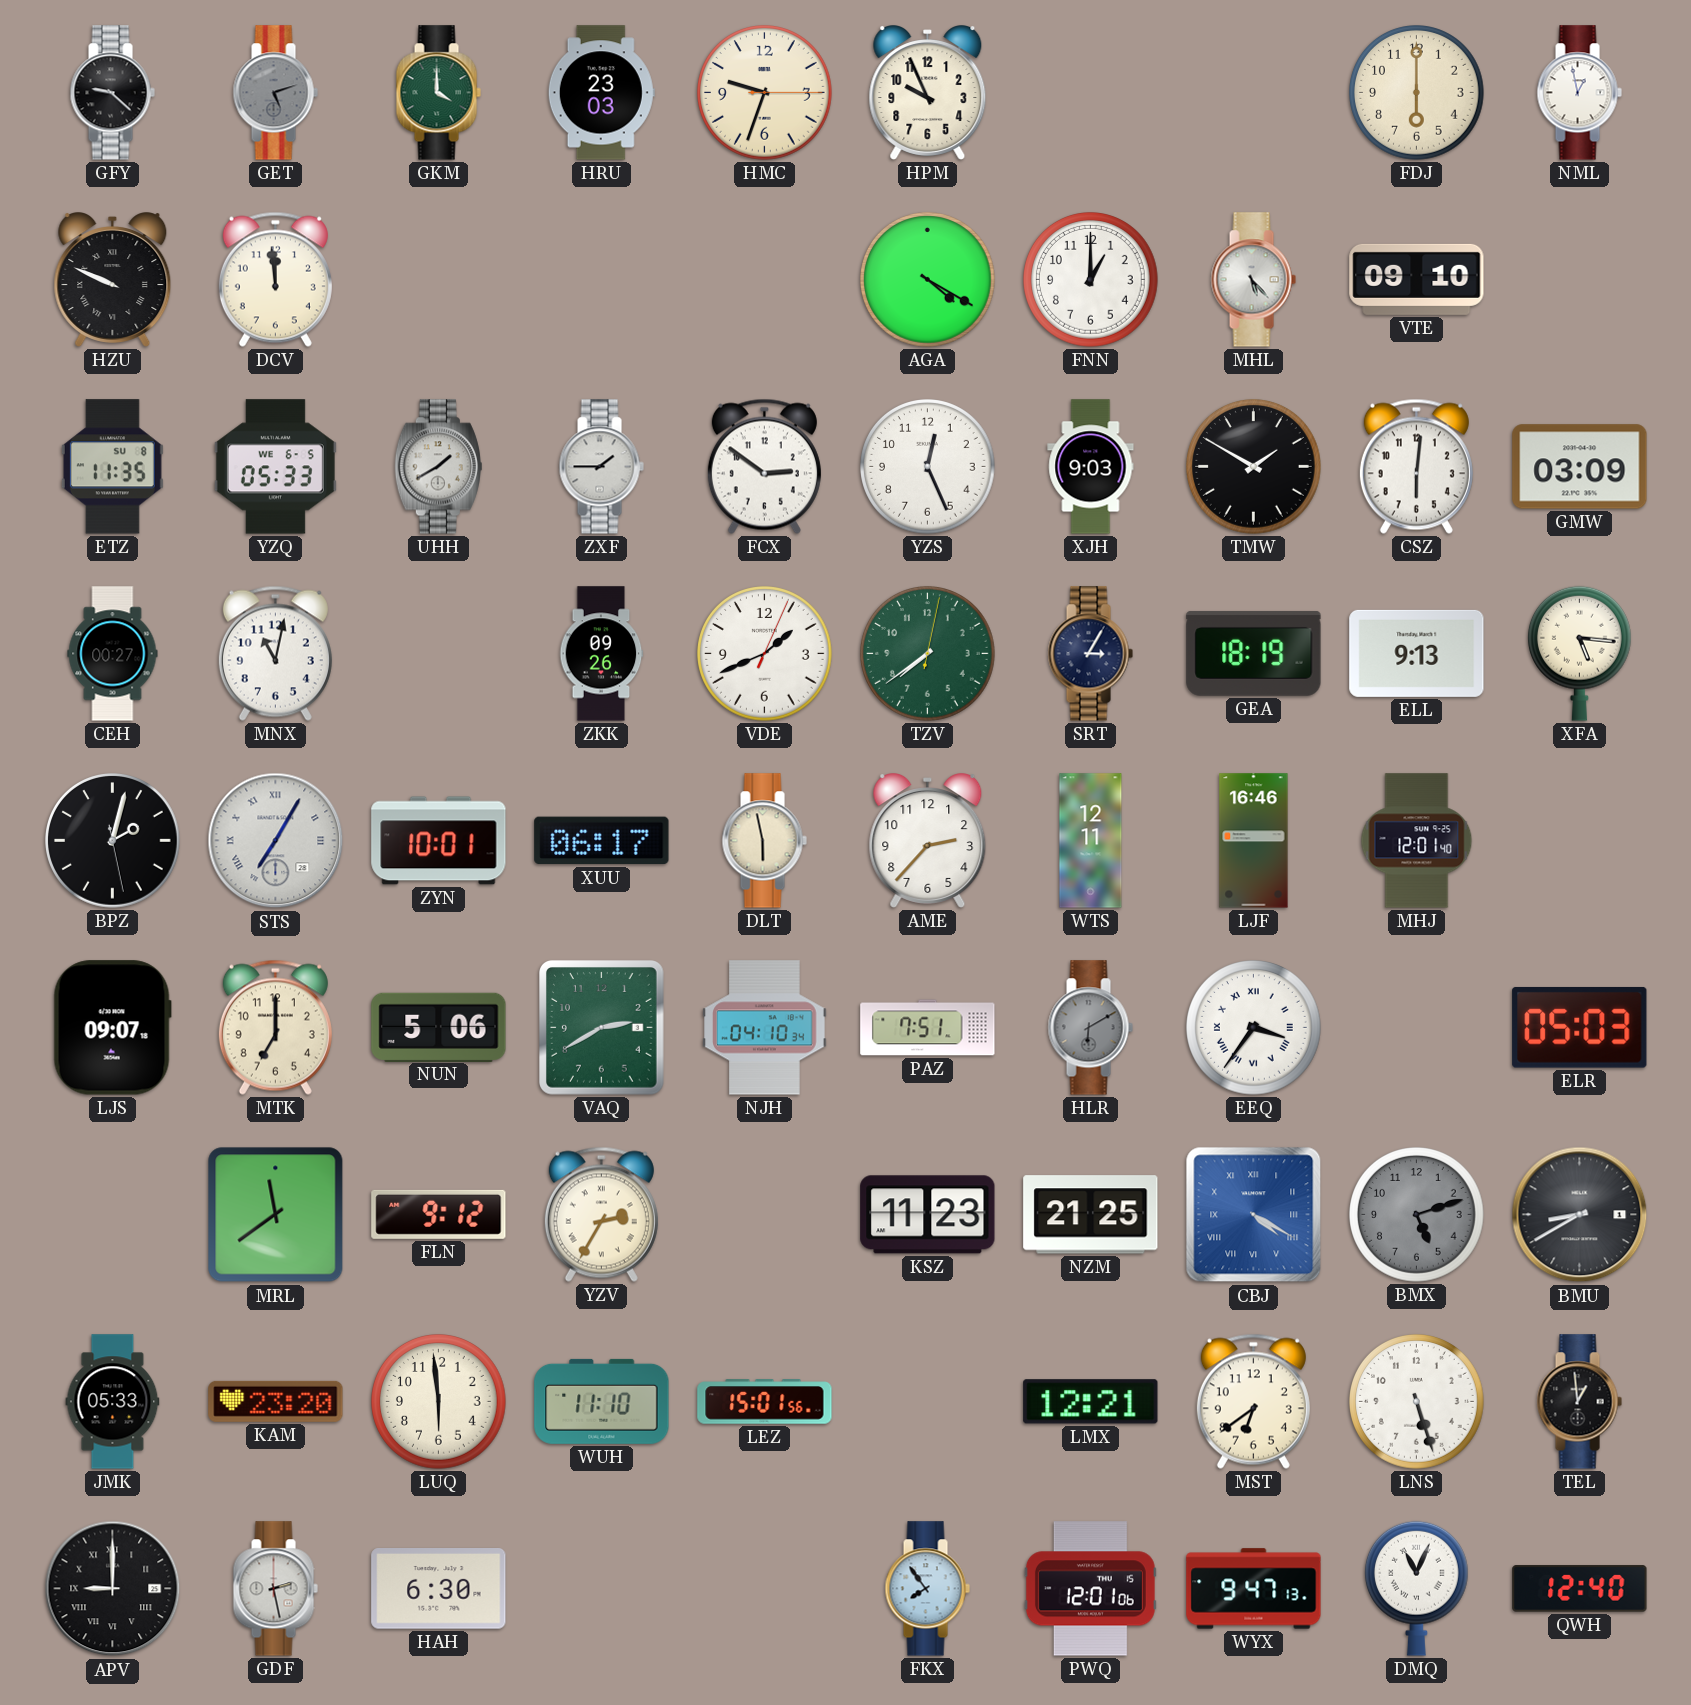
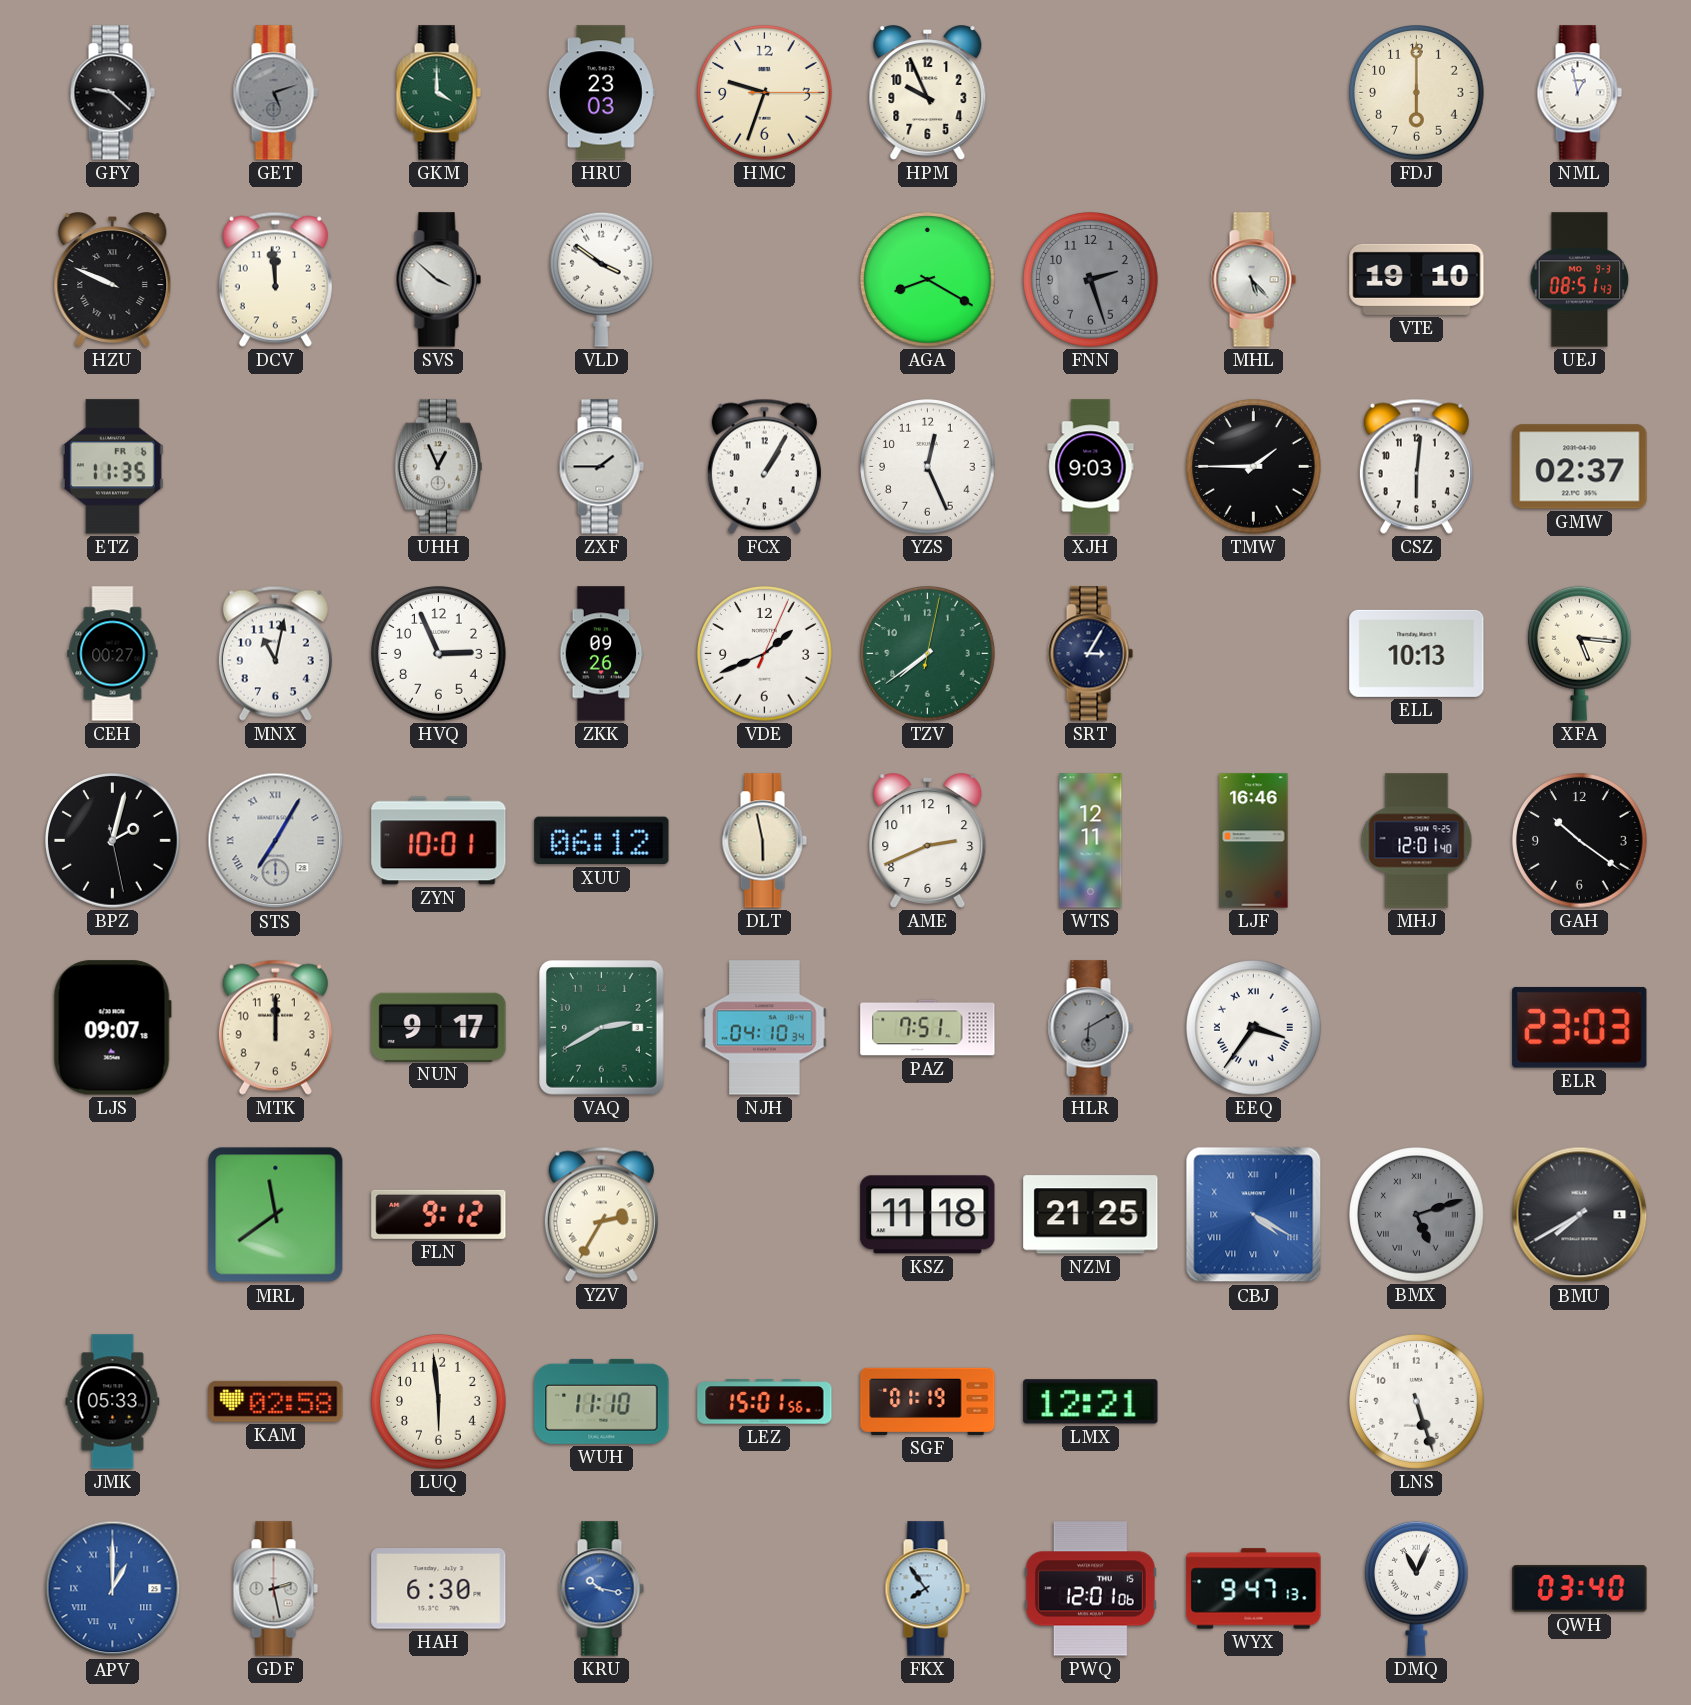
SVS: none -> 3:52 (438, 280)
VLD: none -> 3:51 (601, 279)
AGA: 4:20 -> 8:20 (928, 280)
FNN: 1:00 -> 2:27 (1091, 280)
FNN dial: white -> grey (1091, 280)
VTE: 09:10 -> 19:10 (1417, 279)
UEJ: none -> 08:51 (1580, 280)
ETZ date: SU 8 -> FR 6 (112, 467)
YZQ: 05:33 -> none (275, 467)
UHH: 1:40 -> 12:56 (438, 467)
FCX: 2:51 -> 1:05 (764, 466)
TMW: 1:50 -> 1:45 (1254, 467)
GMW: 03:09 -> 02:37 (1580, 467)
HVQ: none -> 2:56 (439, 654)
GEA: 18:19 -> none (1254, 653)
ELL: 9:13 -> 10:13 (1417, 653)
XUU: 06:17 -> 06:12 (602, 841)
AME: 2:37 -> 2:41 (928, 841)
GAH: none -> 10:21 (1580, 841)
MTK: 7:00 -> 12:00 (275, 1027)
NUN: 5:06 -> 9:17 (439, 1027)
ELR: 05:03 -> 23:03 (1580, 1027)
KSZ: 11:23 -> 11:18 (928, 1215)
BMX numerals: Arabic -> Roman (1417, 1215)
BMU: 8:40 -> 7:40 (1580, 1215)
KAM: 23:20 -> 02:58 (276, 1401)
SGF: none -> 01:19 (928, 1401)
MST: 6:39 -> none (1253, 1401)
TEL: 12:59 -> none (1579, 1402)
APV: 9:00 -> 1:00 (113, 1589)
APV dial: black -> blue (113, 1589)
KRU: none -> 10:17 (601, 1589)
QWH: 12:40 -> 03:40 (1580, 1589)
